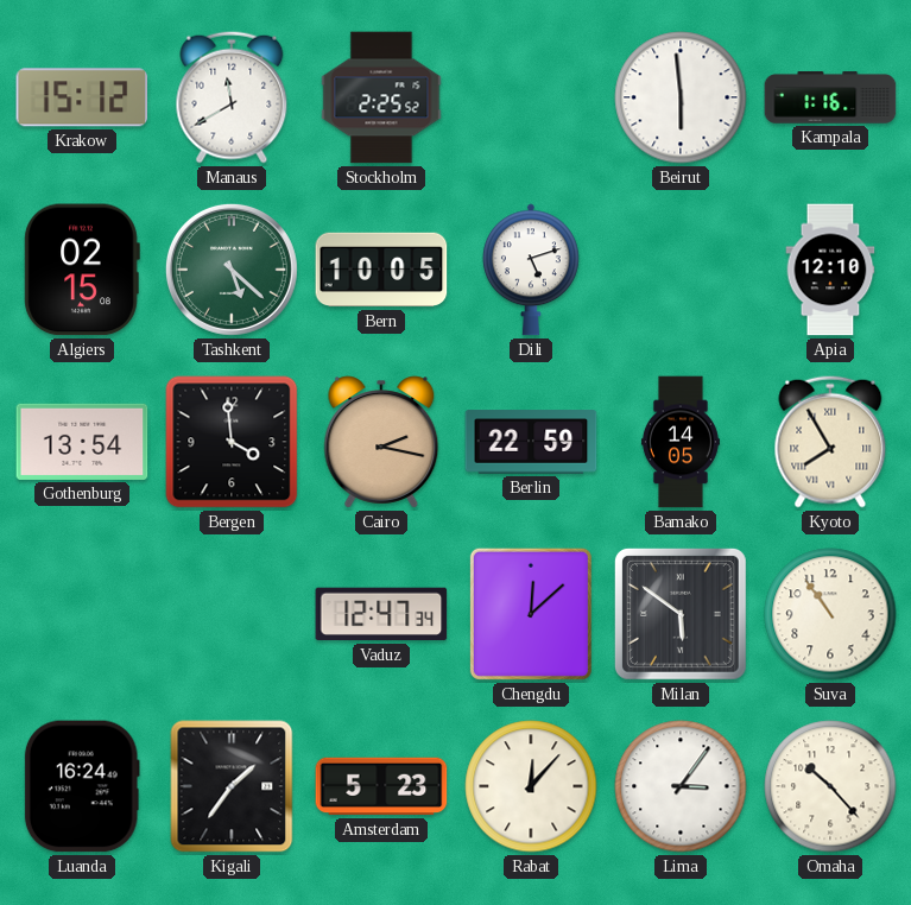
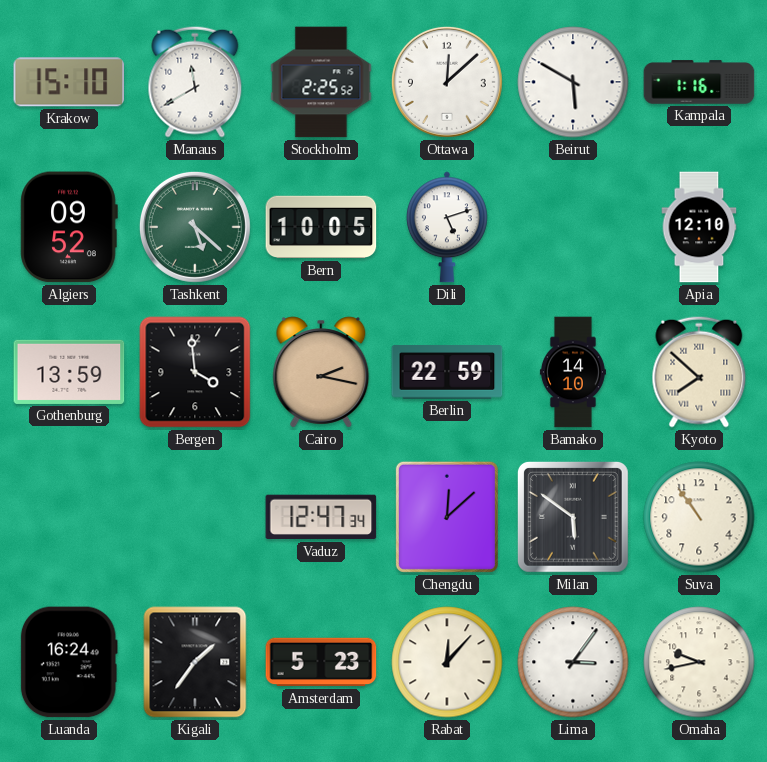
Krakow: 15:12 -> 15:10 (69, 82)
Ottawa: none -> 12:08 (447, 82)
Beirut: 5:59 -> 5:50 (573, 82)
Algiers: 02:15 -> 09:52 (69, 227)
Gothenburg: 13:54 -> 13:59 (69, 372)
Bamako: 14:05 -> 14:10 (573, 372)
Kyoto: 7:55 -> 7:52 (699, 372)
Omaha: 10:23 -> 9:43 (699, 662)
